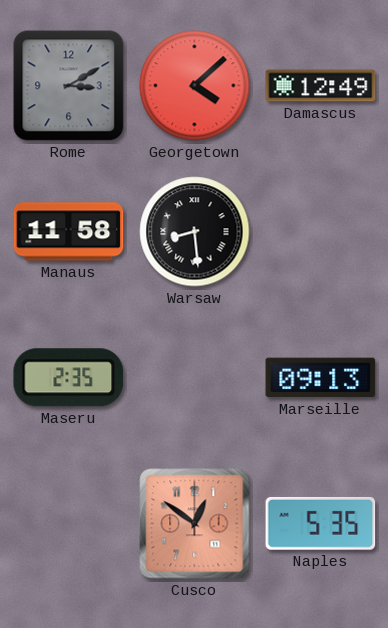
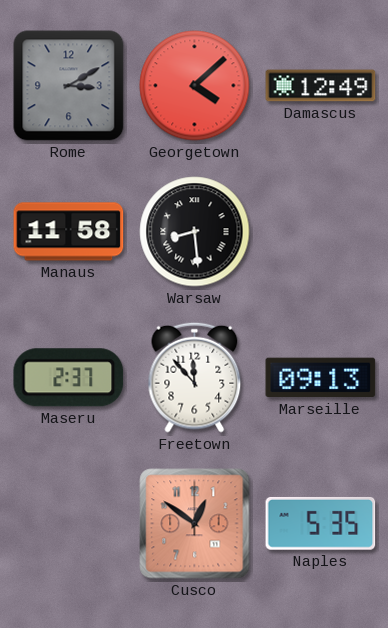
Maseru: 2:35 -> 2:37 (69, 378)
Freetown: none -> 11:53 (195, 377)
